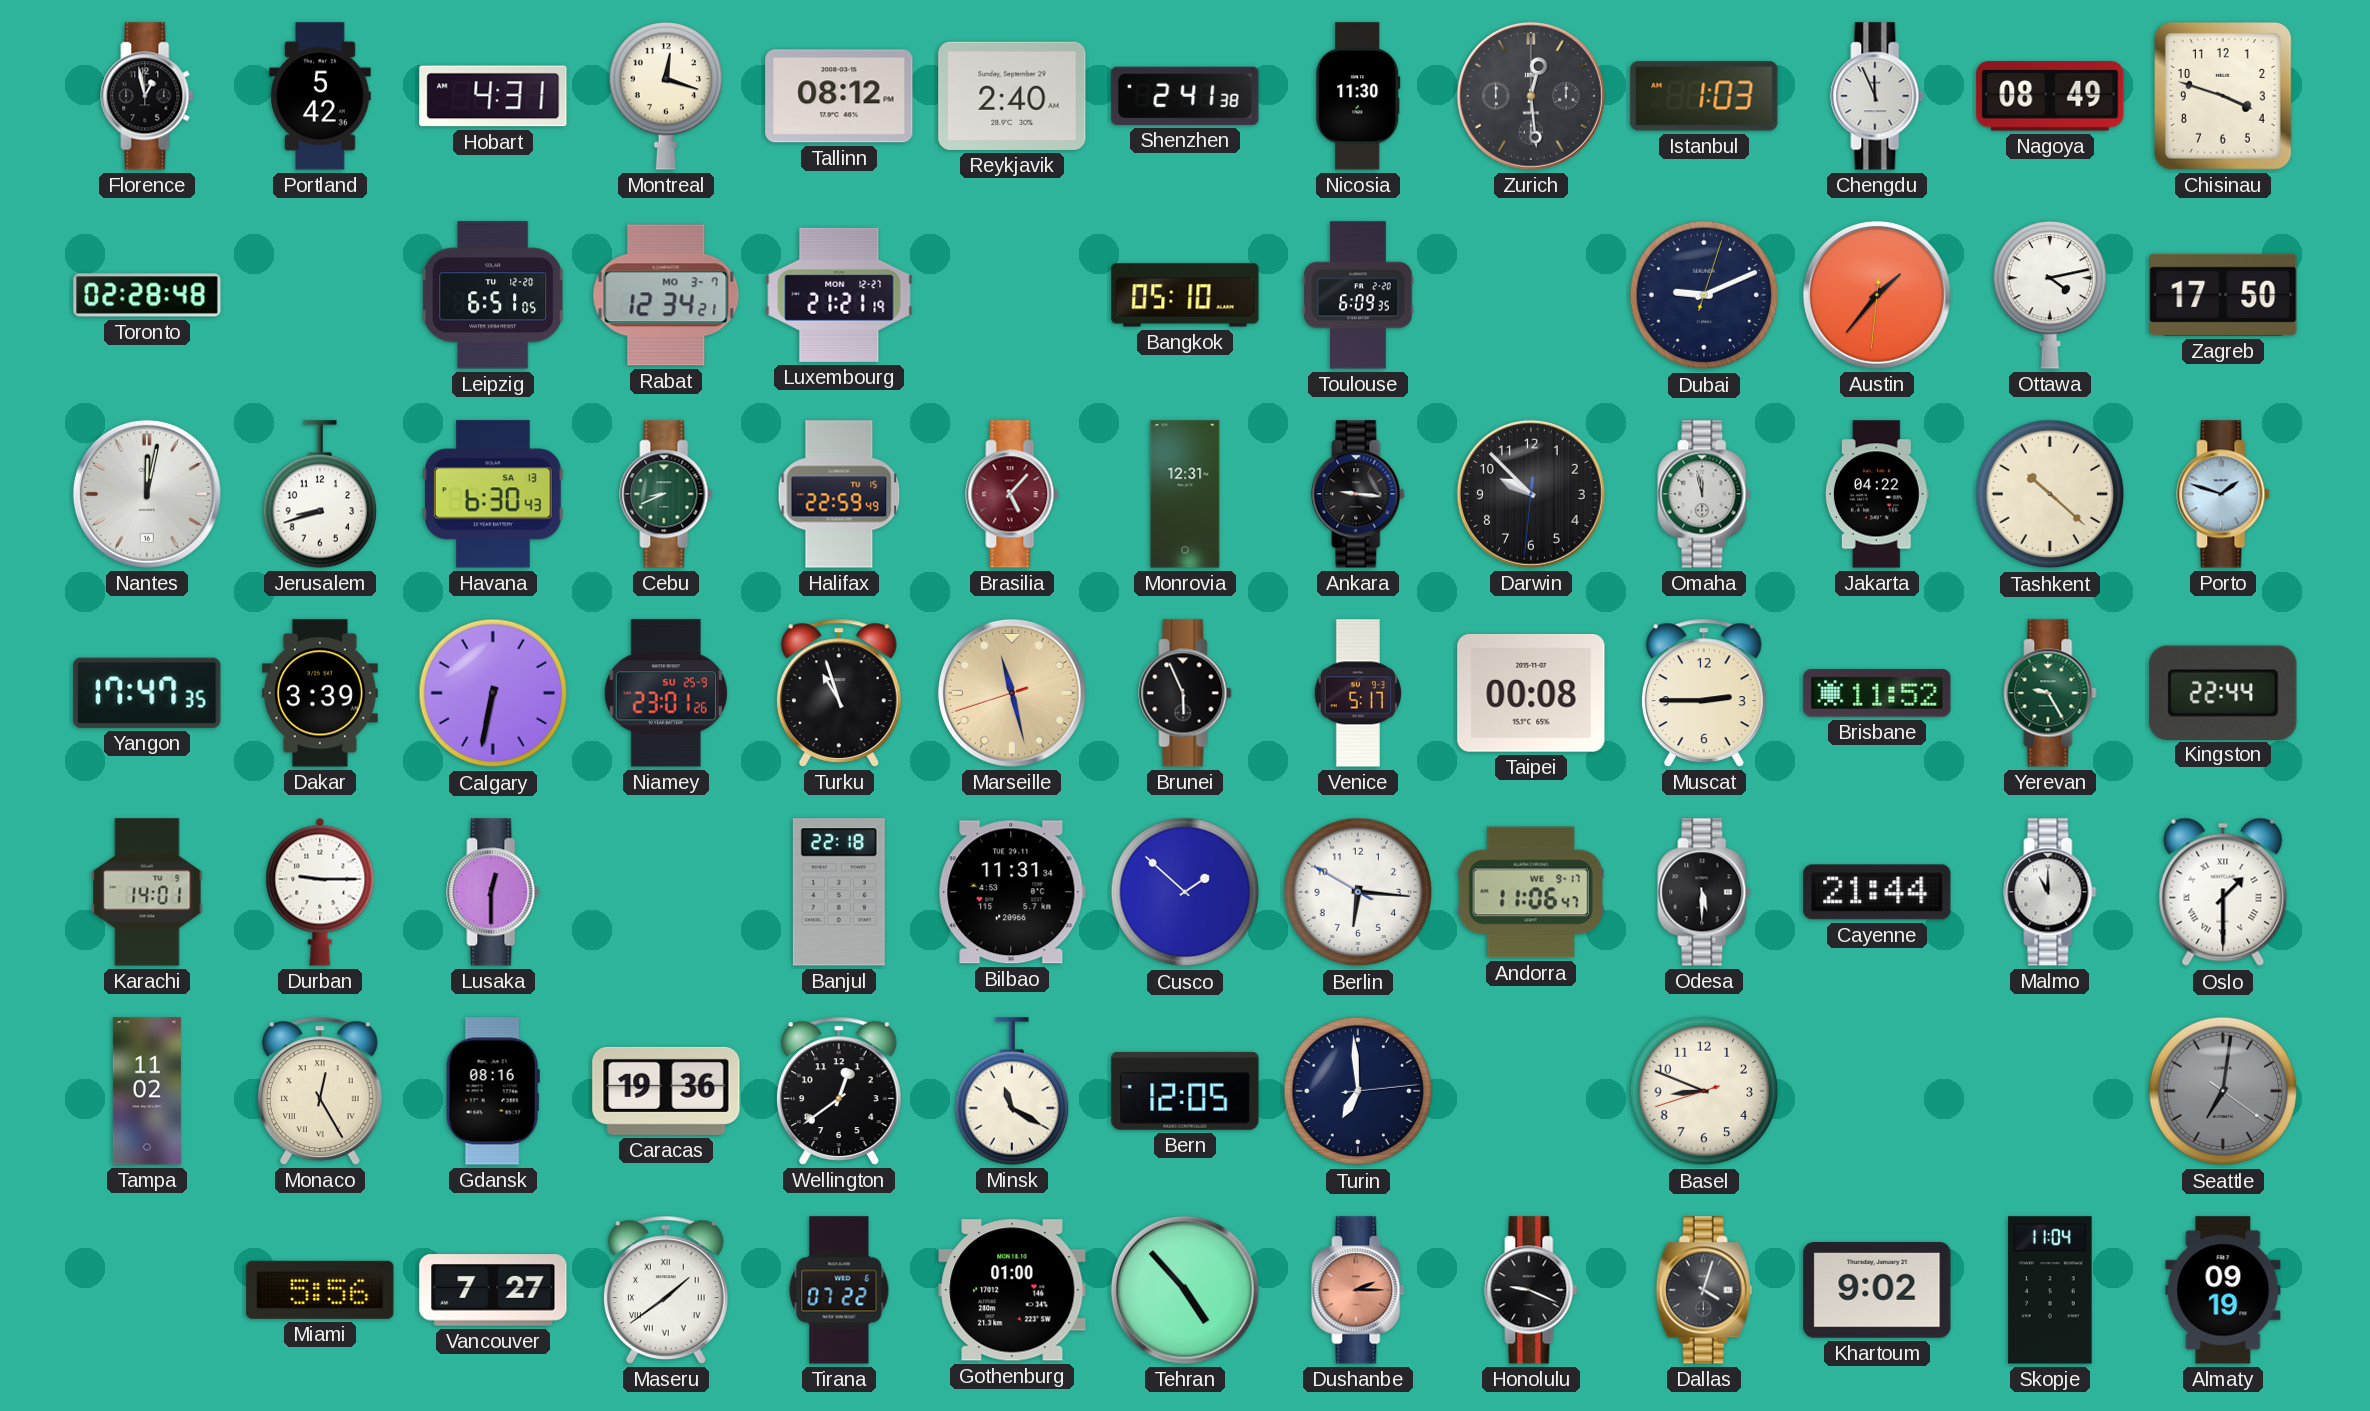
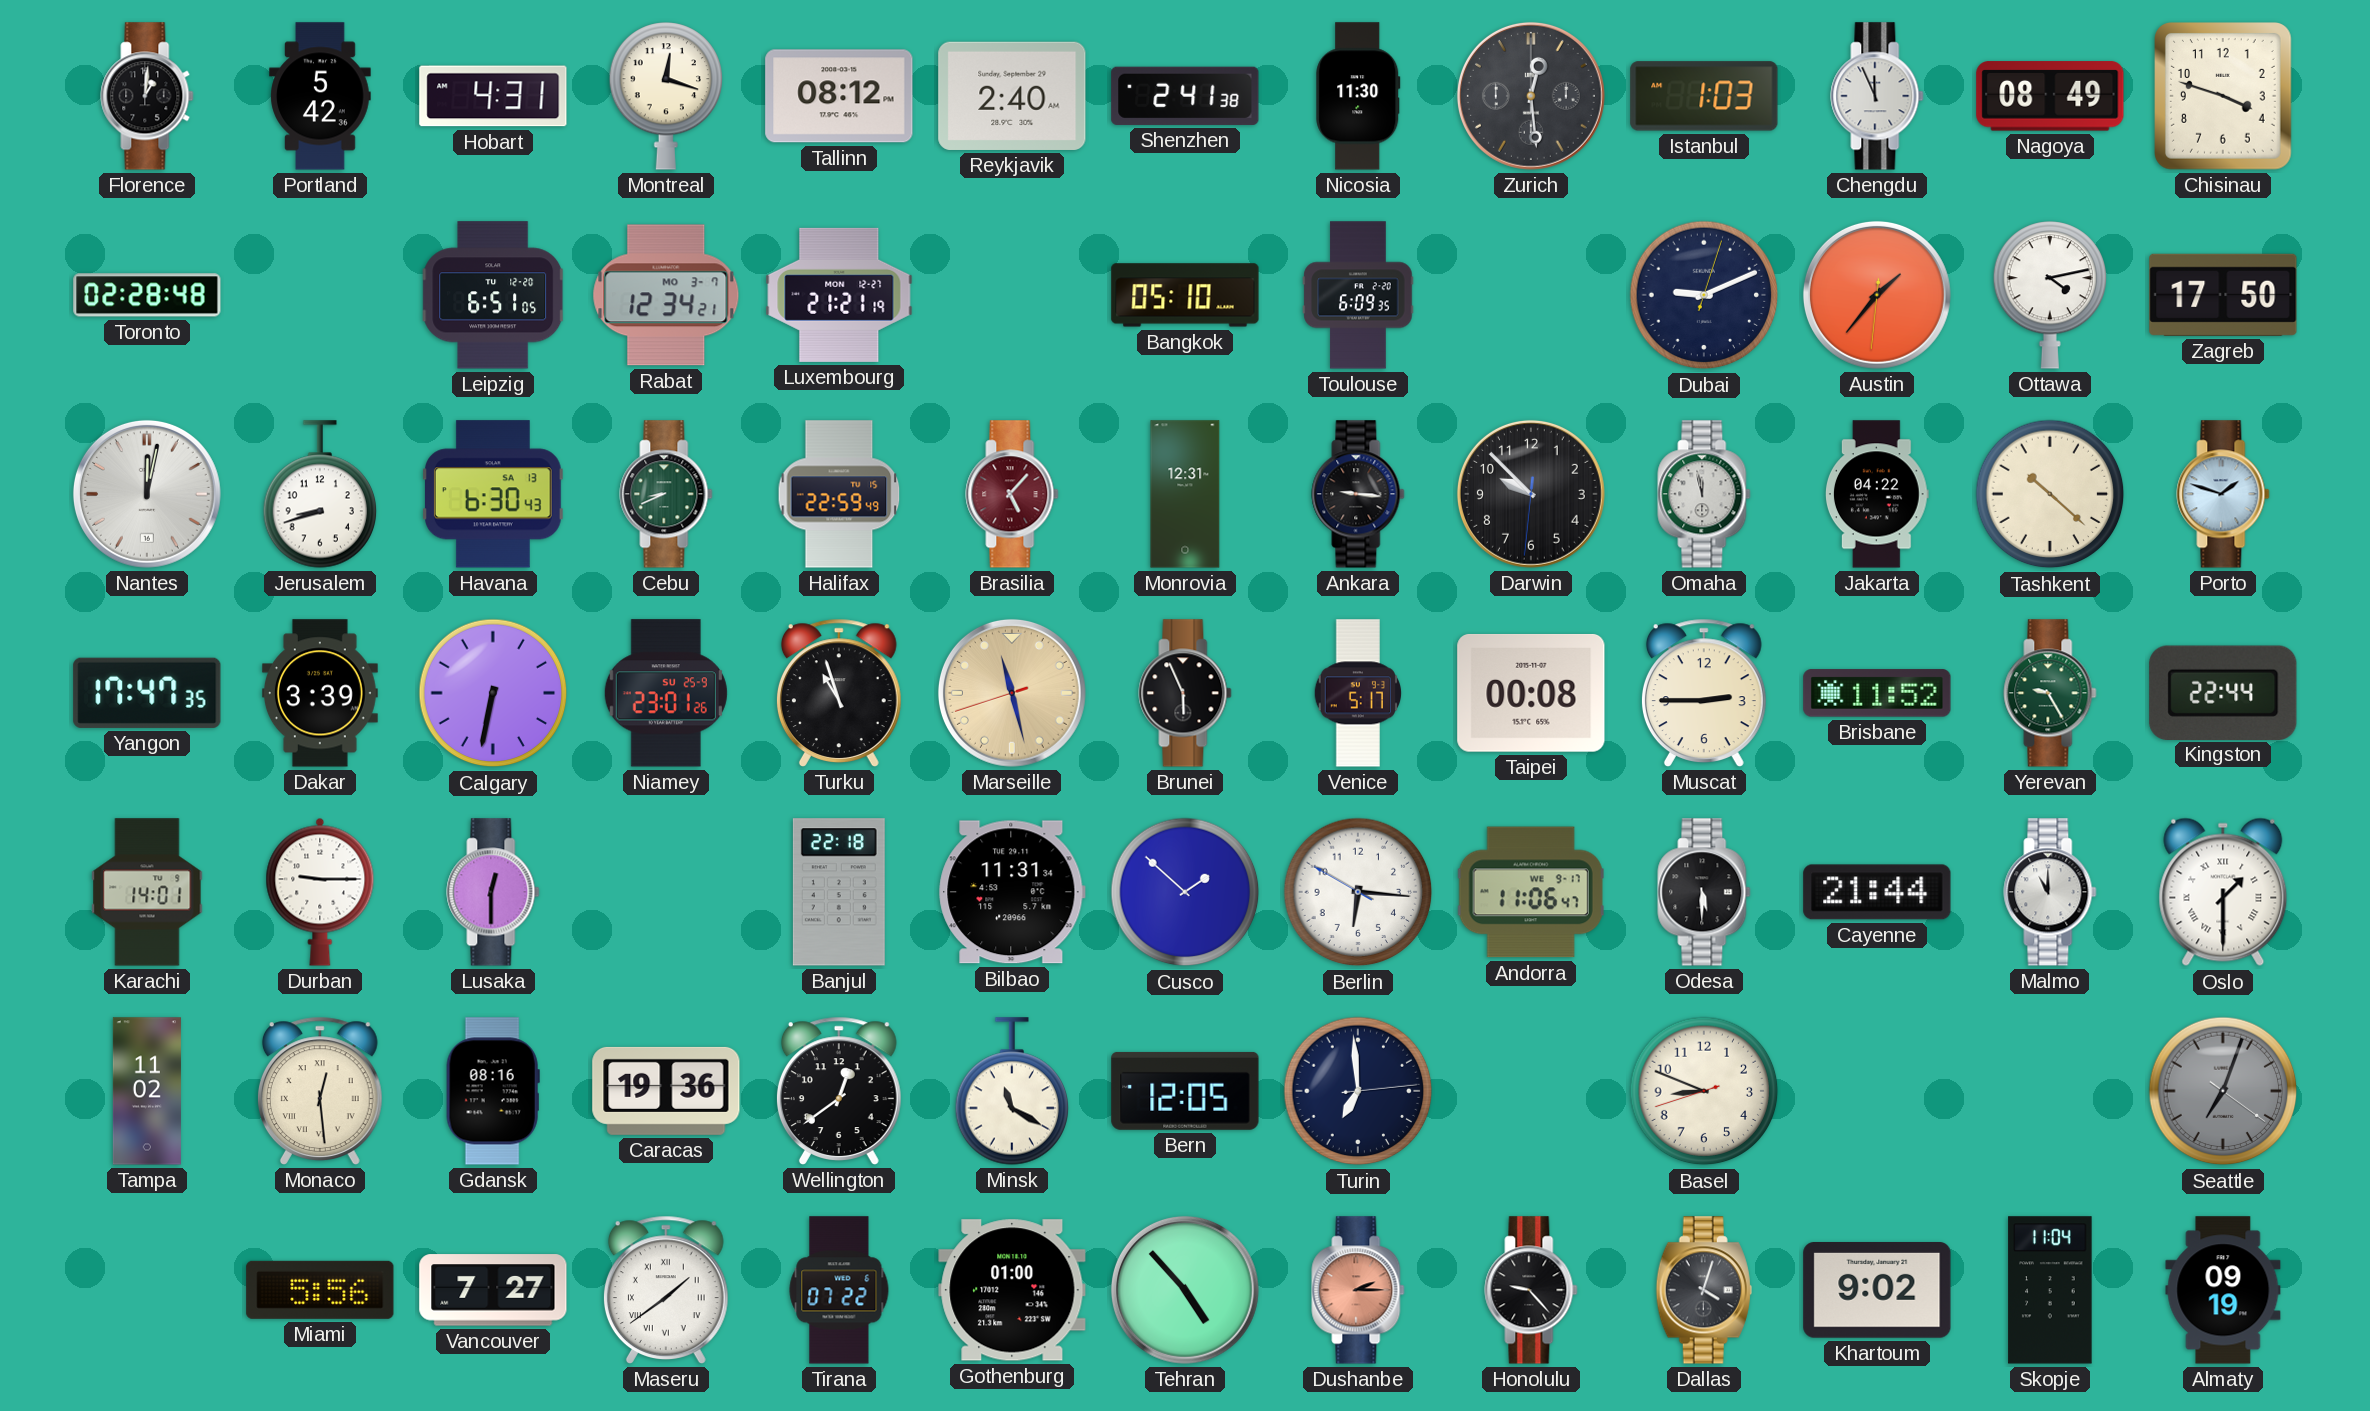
Florence: 12:58 -> 1:01 (147, 96)
Monaco: 12:25 -> 12:29 (320, 1091)
Seattle: 7:01 -> 7:03 (2223, 1091)
Honolulu: 9:19 -> 9:23 (1531, 1290)
